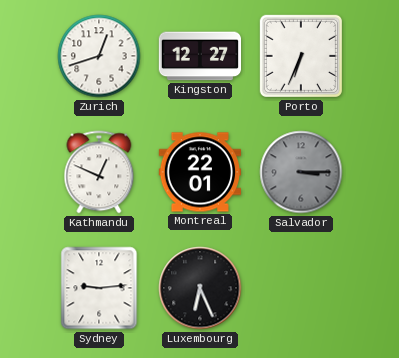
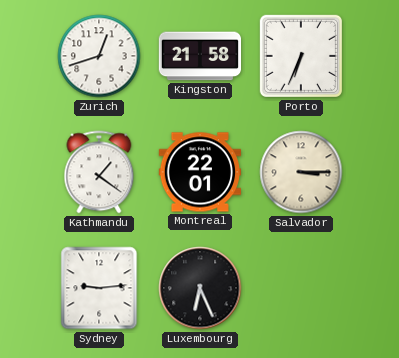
Kingston: 12:27 -> 21:58 (200, 56)
Kathmandu: 12:49 -> 1:21 (99, 172)
Salvador dial: grey -> cream (301, 172)
